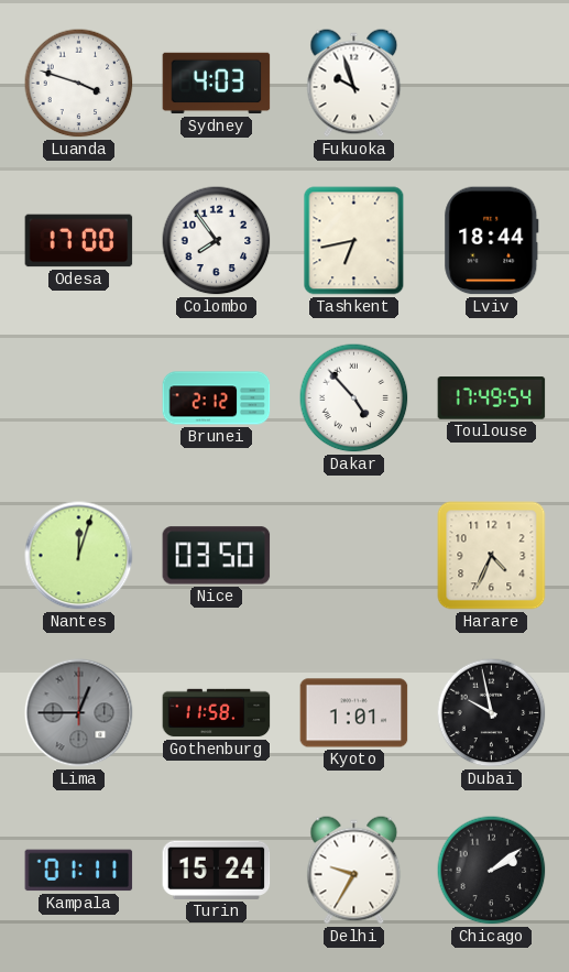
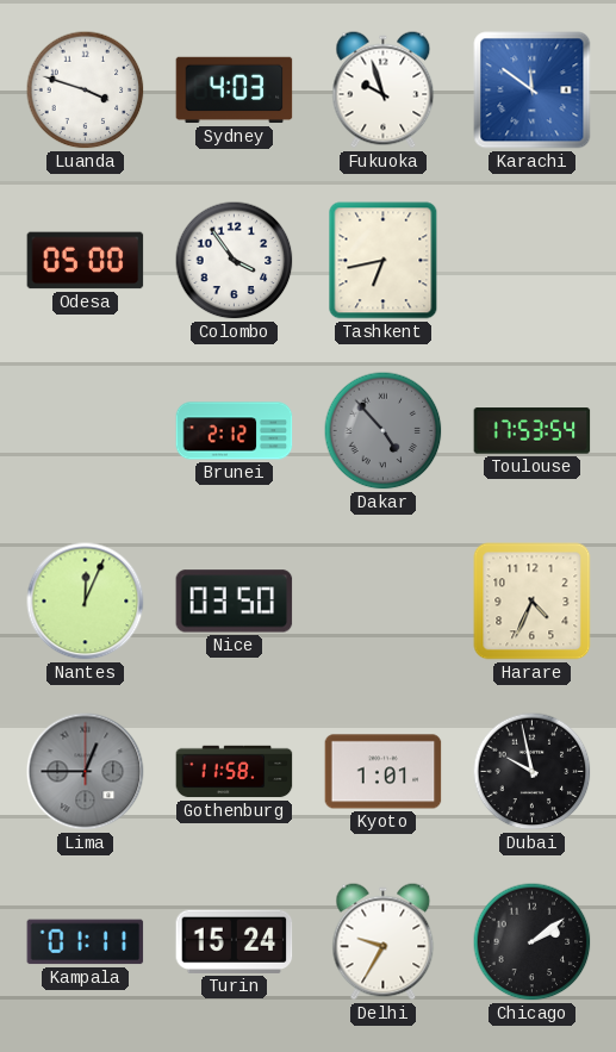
Karachi: none -> 11:51 (533, 91)
Odesa: 17:00 -> 05:00 (86, 261)
Colombo: 7:54 -> 3:54 (235, 261)
Lviv: 18:44 -> none (492, 241)
Dakar dial: white -> grey (384, 431)
Toulouse: 17:49 -> 17:53 (533, 431)
Nantes: 12:03 -> 12:04 (86, 602)
